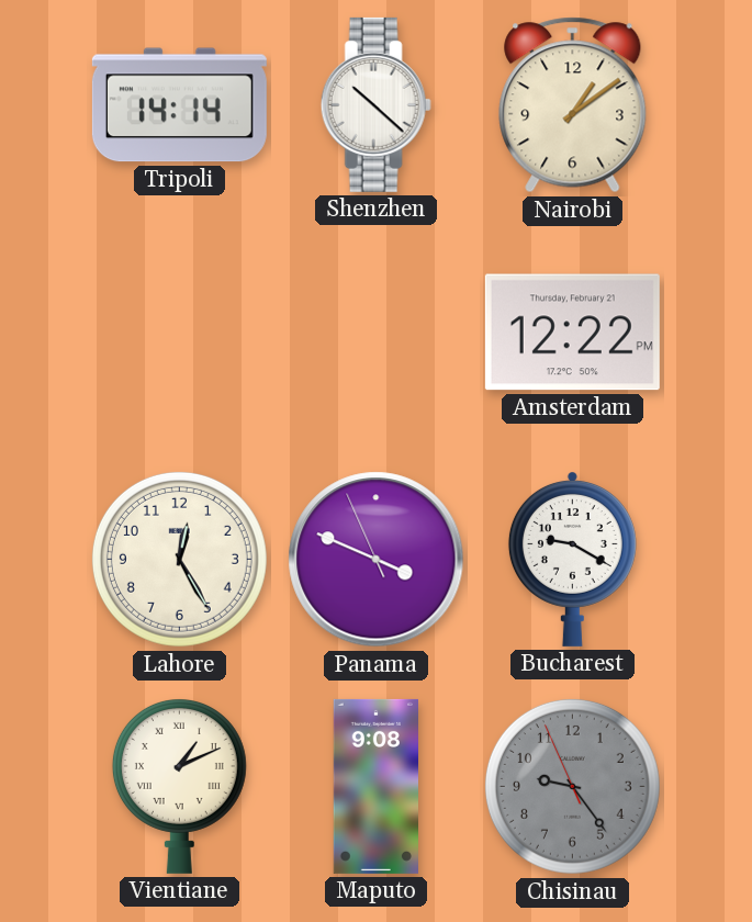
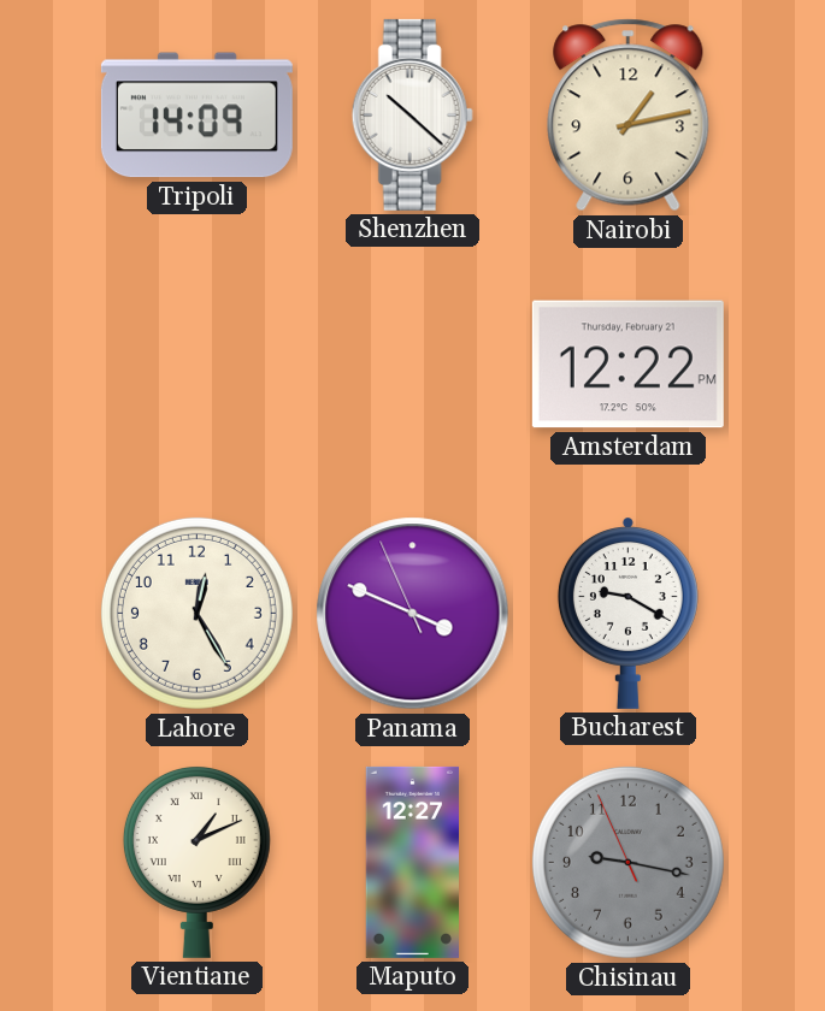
Tripoli: 14:14 -> 14:09 (196, 116)
Nairobi: 1:09 -> 1:13 (629, 116)
Maputo: 9:08 -> 12:27 (412, 862)
Chisinau: 9:23 -> 9:16 (627, 862)
